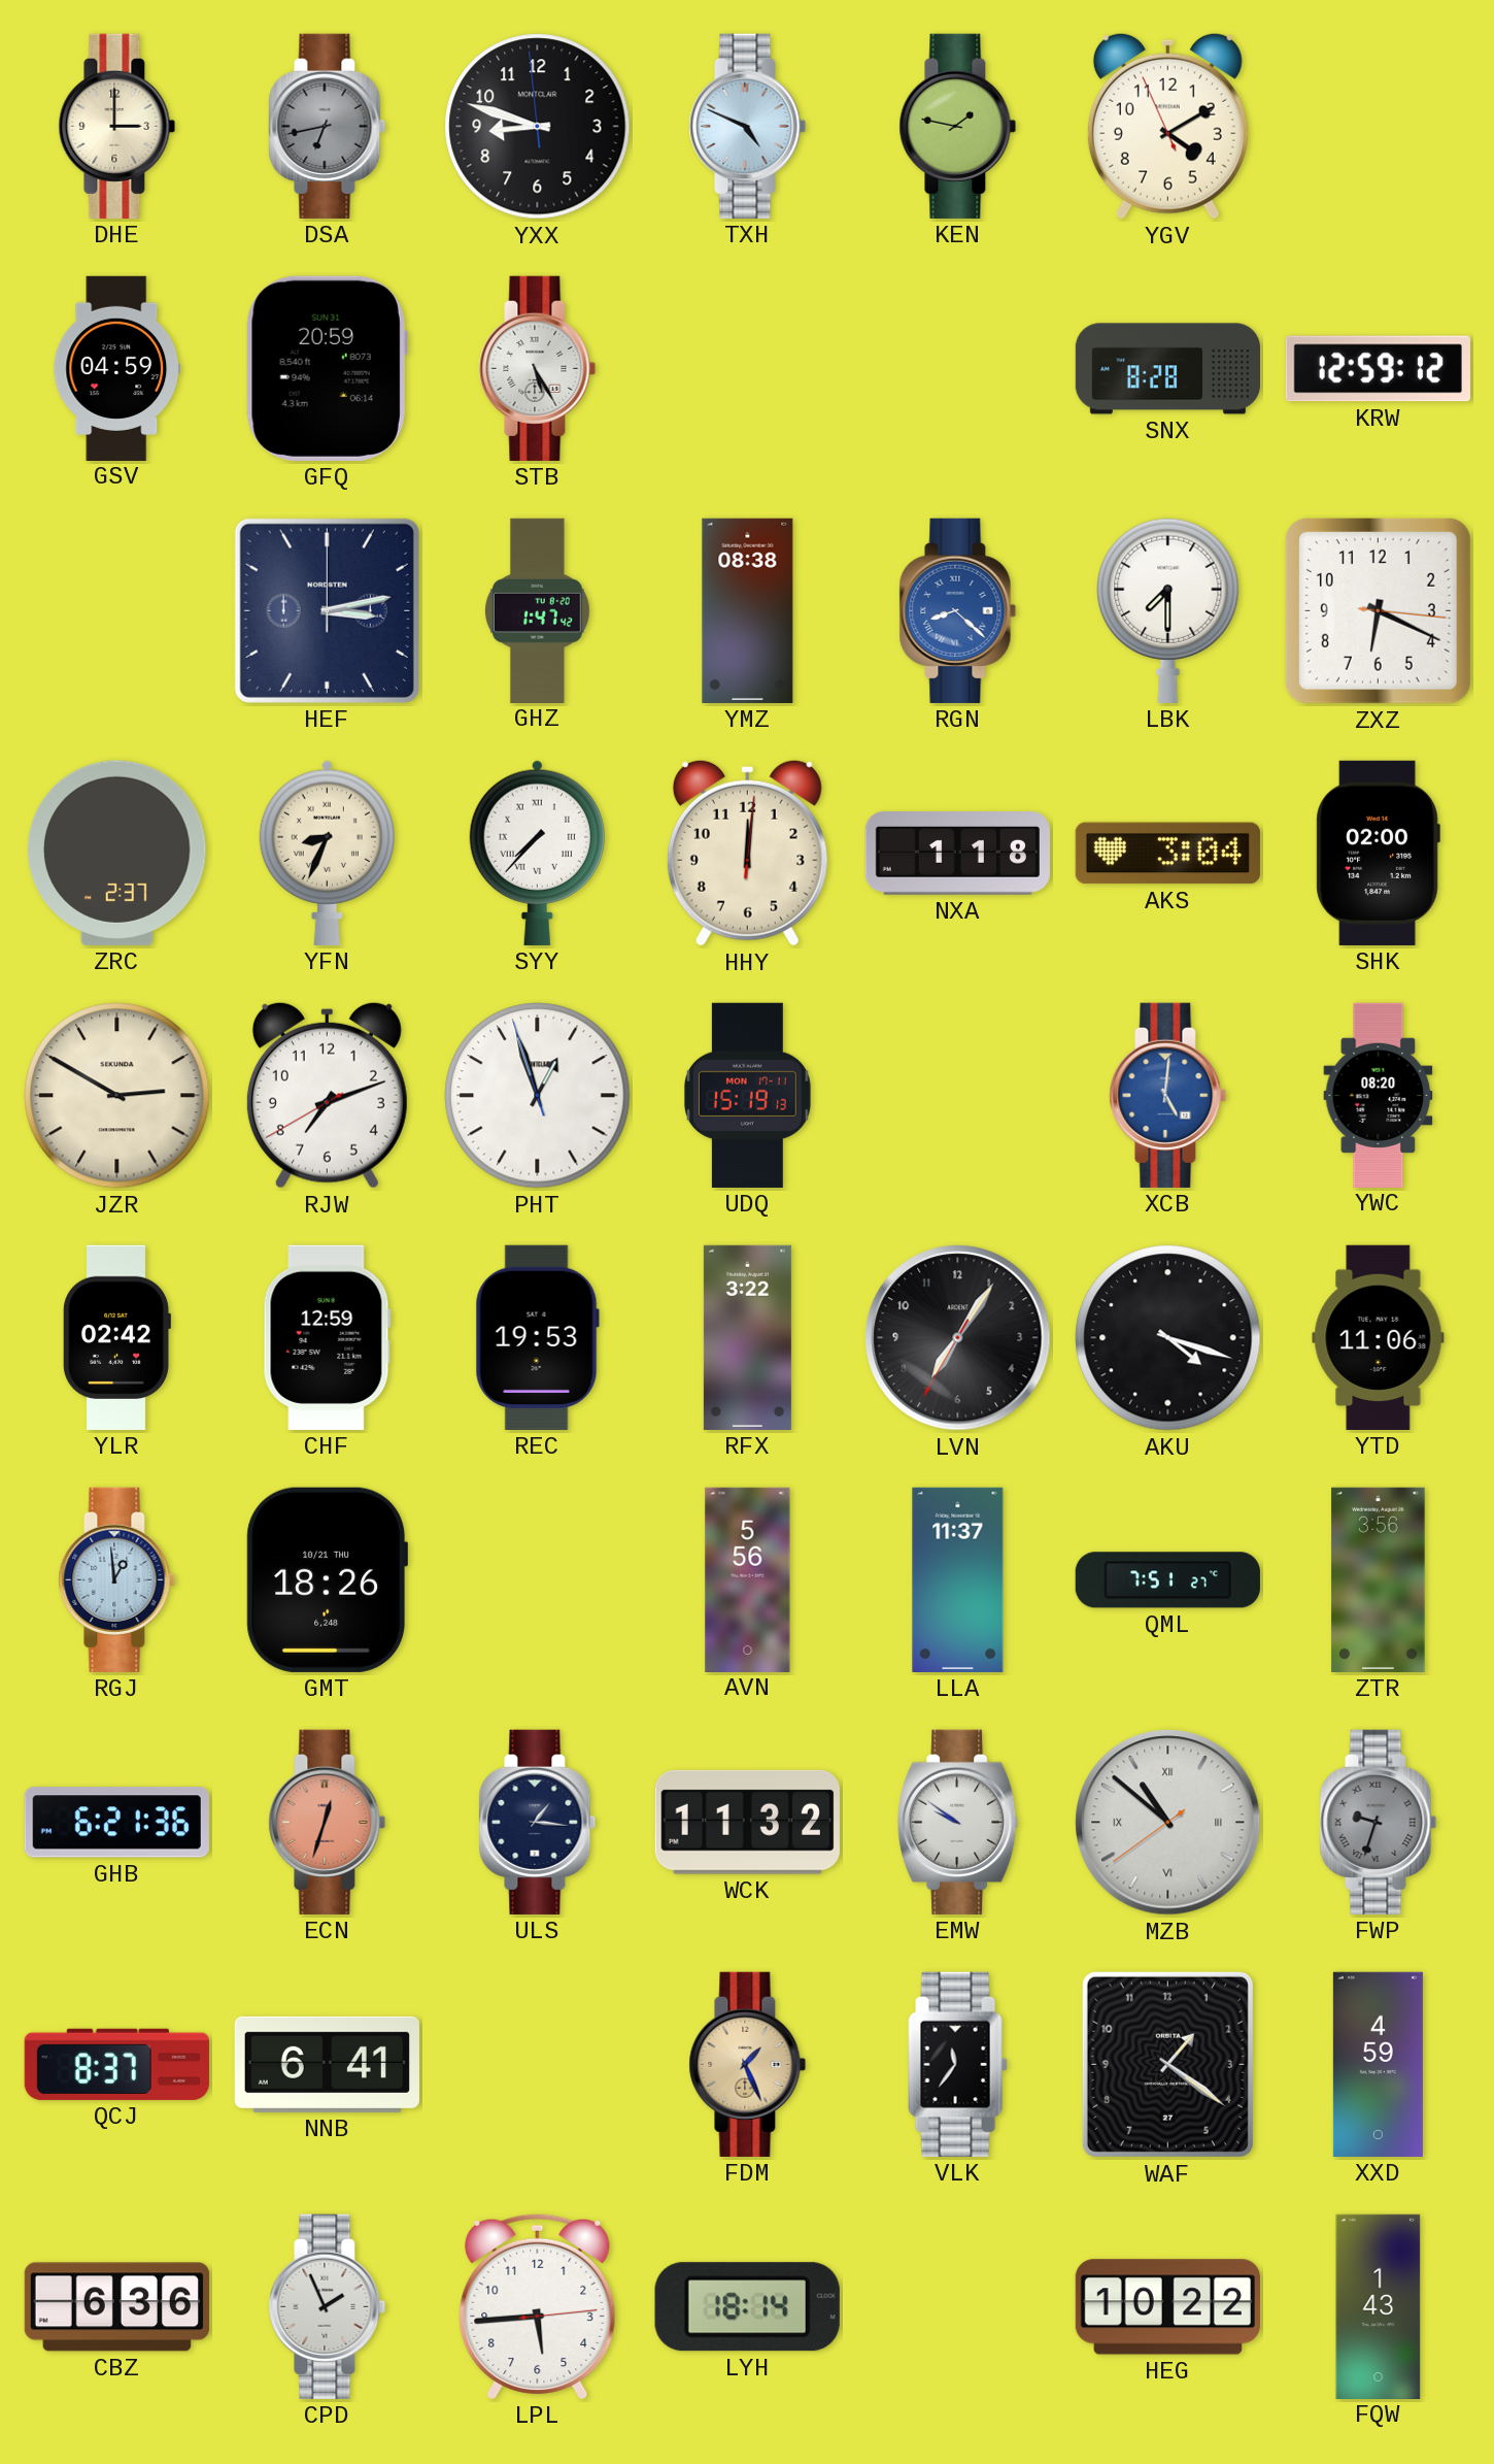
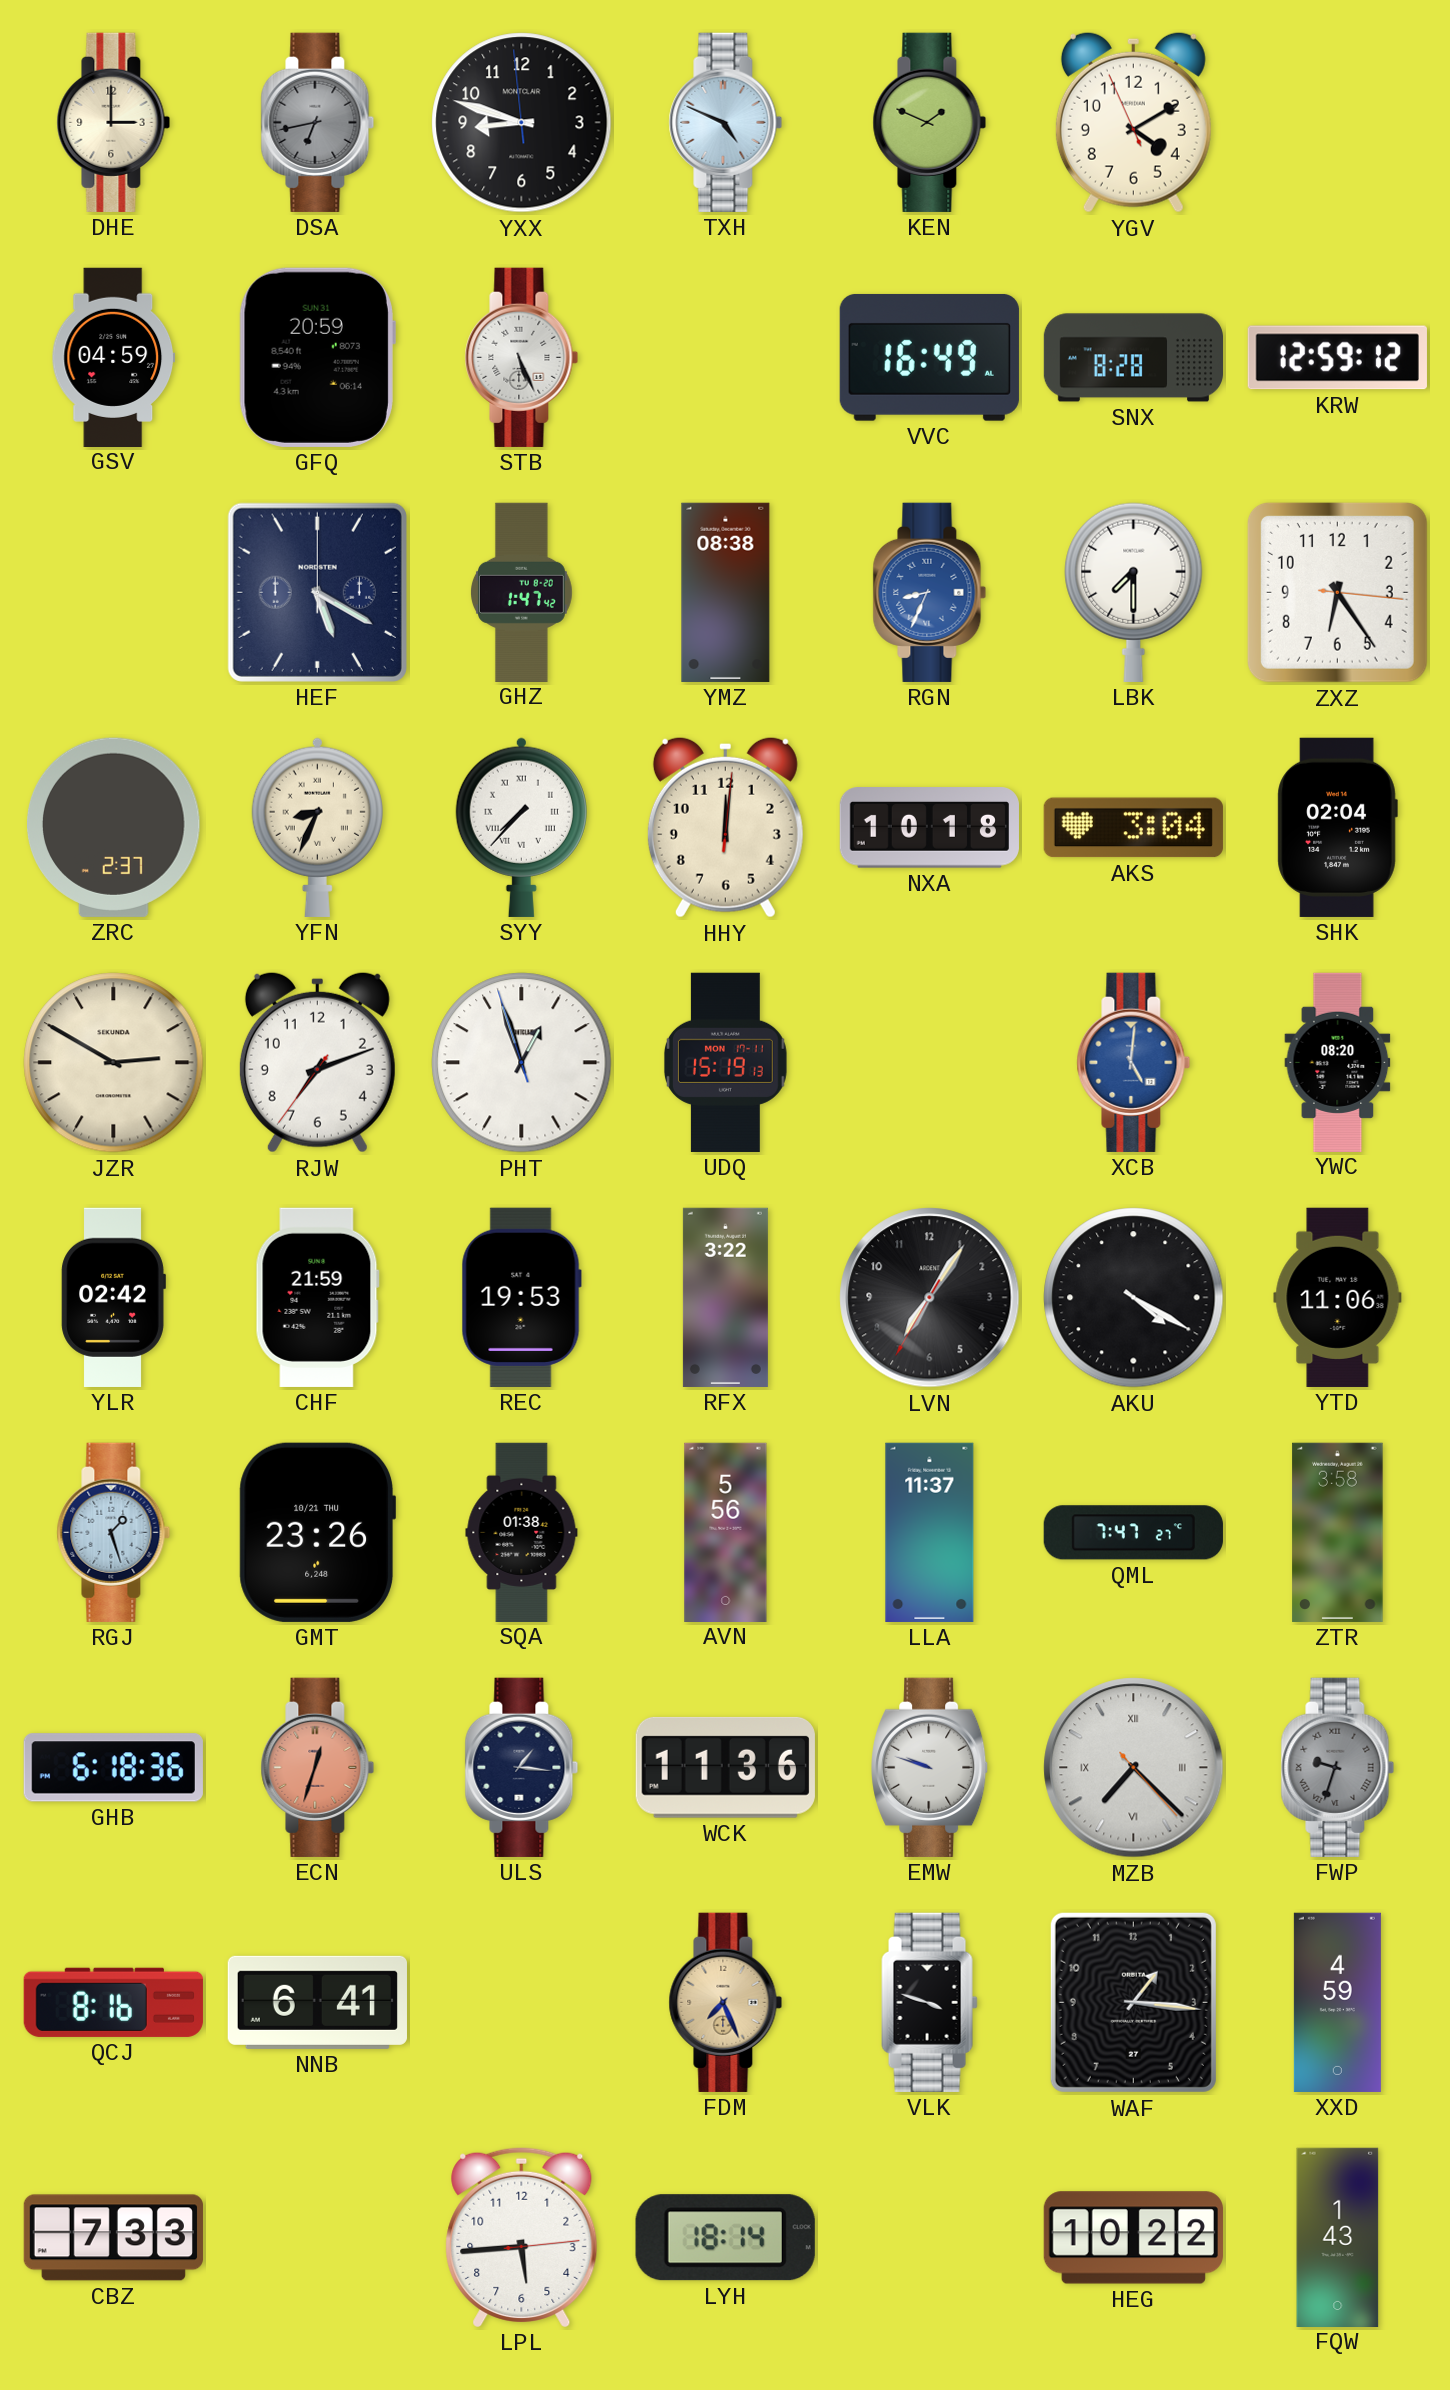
KEN: 1:47 -> 1:49 (930, 122)
STB: 5:25 -> 5:26 (522, 357)
VVC: none -> 16:49 (929, 357)
HEF: 3:13 -> 5:20 (317, 592)
RGN: 8:22 -> 8:34 (930, 592)
ZXZ: 6:19 -> 6:24 (1337, 592)
NXA: 1:18 -> 10:18 (929, 828)
SHK: 02:00 -> 02:04 (1337, 827)
RJW: 7:11:40 -> 7:11:36 (317, 1062)
CHF: 12:59 -> 21:59 (317, 1297)
AKU: 4:18 -> 4:20 (1134, 1298)
RGJ: 12:59 -> 1:27 (114, 1532)
GMT: 18:26 -> 23:26 (317, 1532)
SQA: none -> 01:38 (522, 1532)
QML: 7:51 -> 7:47 (1133, 1533)
ZTR: 3:56 -> 3:58 (1338, 1532)
GHB: 6:21 -> 6:18 (113, 1768)
WCK: 11:32 -> 11:36 (725, 1767)
EMW: 9:51 -> 9:48 (930, 1767)
MZB: 10:51 -> 7:22 (1134, 1768)
QCJ: 8:37 -> 8:16 (113, 2002)
FDM: 1:26 -> 7:26 (726, 2002)
VLK: 11:36 -> 3:48 (930, 2002)
WAF: 1:21 -> 1:16 (1133, 2002)
CBZ: 6:36 -> 7:33 (113, 2238)
CPD: 1:56 -> none (328, 2306)
